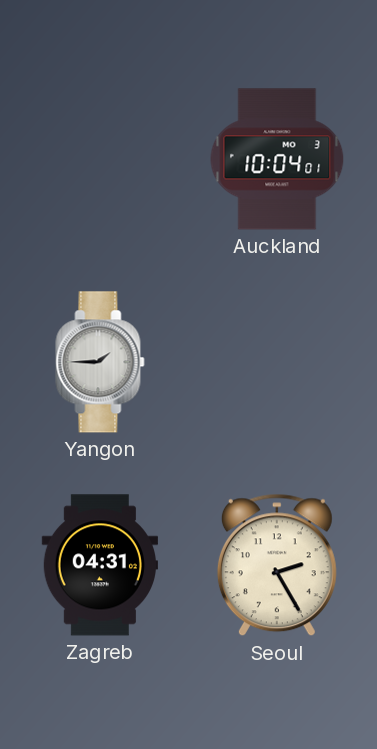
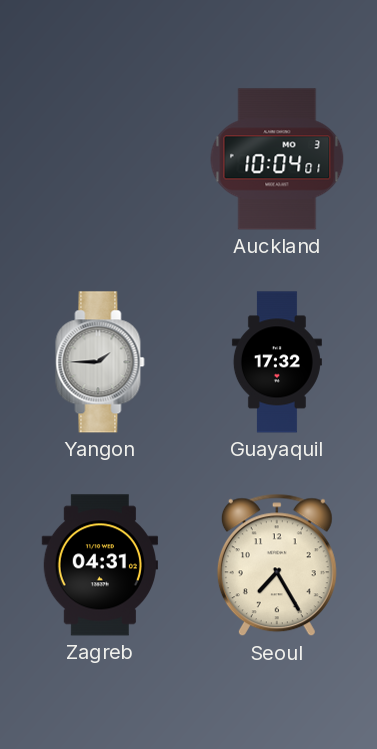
Guayaquil: none -> 17:32 (277, 362)
Seoul: 2:25 -> 7:25 (277, 565)
